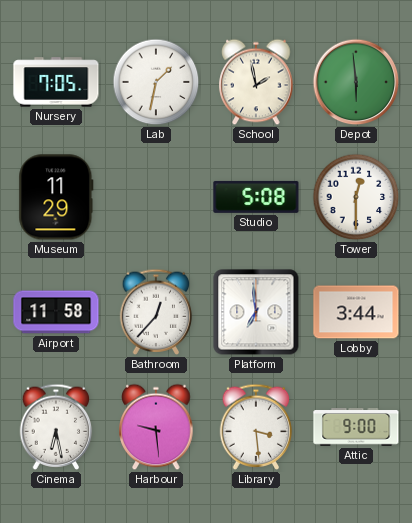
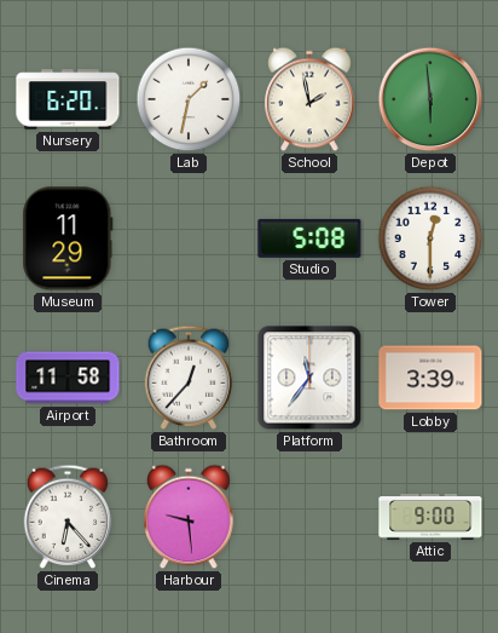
Nursery: 7:05 -> 6:20 (68, 99)
Platform: 6:59 -> 11:36 (309, 378)
Lobby: 3:44 -> 3:39 (430, 378)
Cinema: 6:28 -> 6:23 (68, 517)
Library: 3:29 -> none (256, 427)
